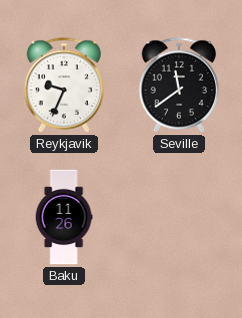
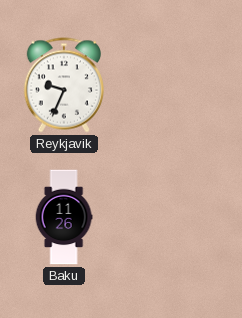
Seville: 11:39 -> none (178, 85)
